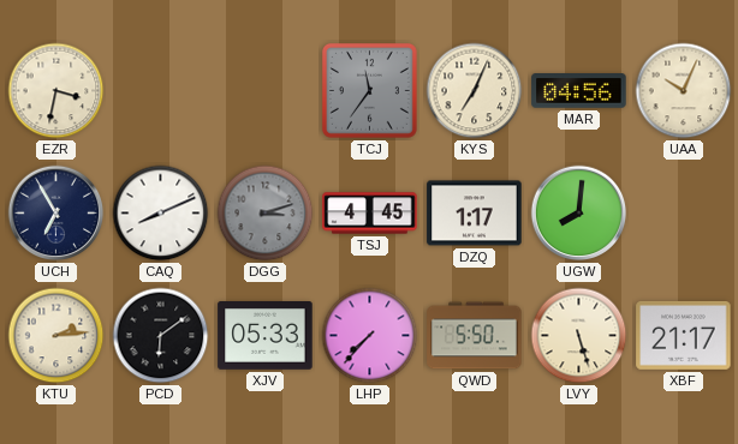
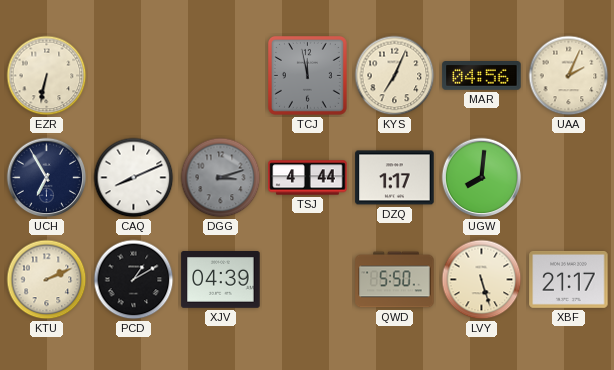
EZR: 3:32 -> 6:32 (47, 76)
TCJ: 11:36 -> 11:58 (307, 75)
UAA: 10:04 -> 2:04 (569, 76)
TSJ: 4:45 -> 4:44 (308, 178)
KTU: 2:14 -> 2:11 (47, 280)
PCD: 6:09 -> 1:10 (134, 280)
XJV: 05:33 -> 04:39 (221, 280)
LHP: 7:37 -> none (370, 336)
